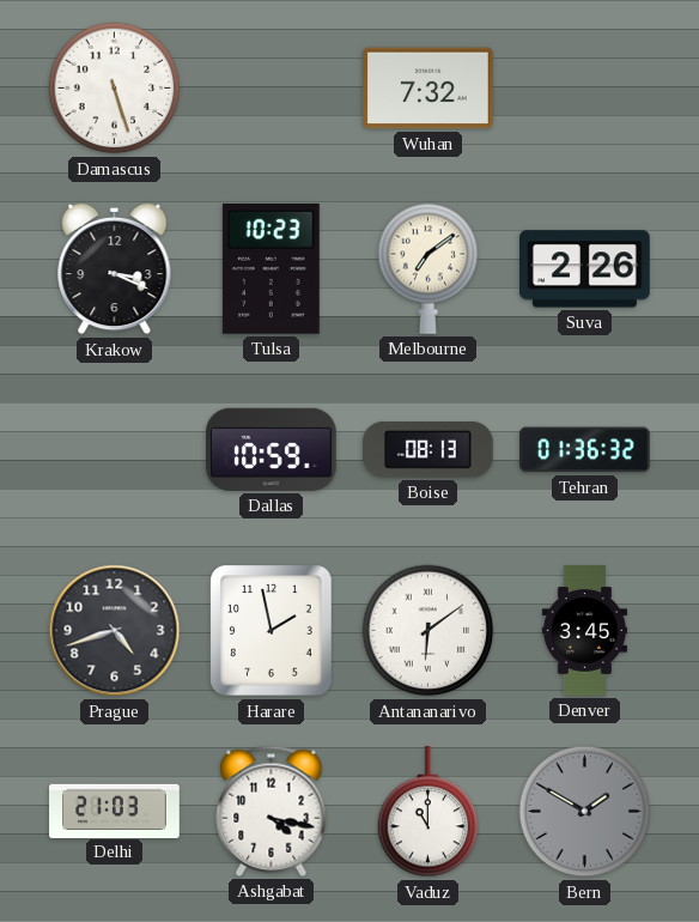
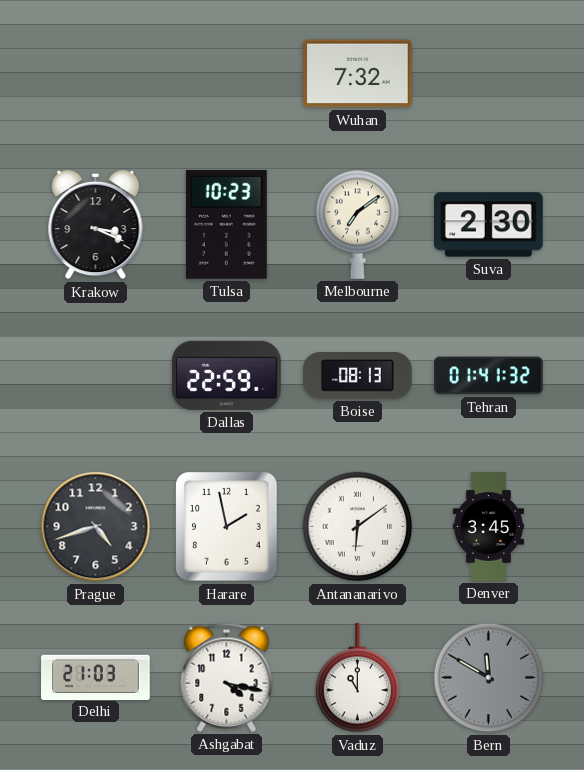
Damascus: 5:27 -> none (115, 89)
Suva: 2:26 -> 2:30 (489, 225)
Dallas: 10:59 -> 22:59 (227, 375)
Tehran: 01:36 -> 01:41 (489, 376)
Bern: 1:50 -> 11:50 (489, 678)
